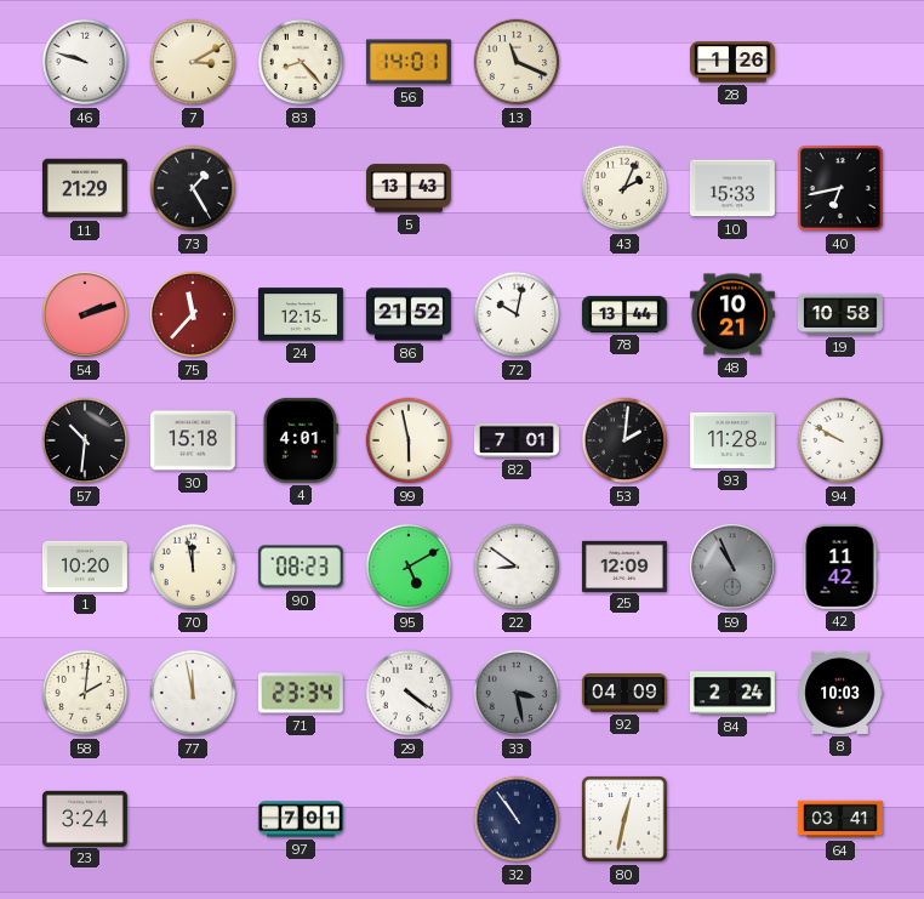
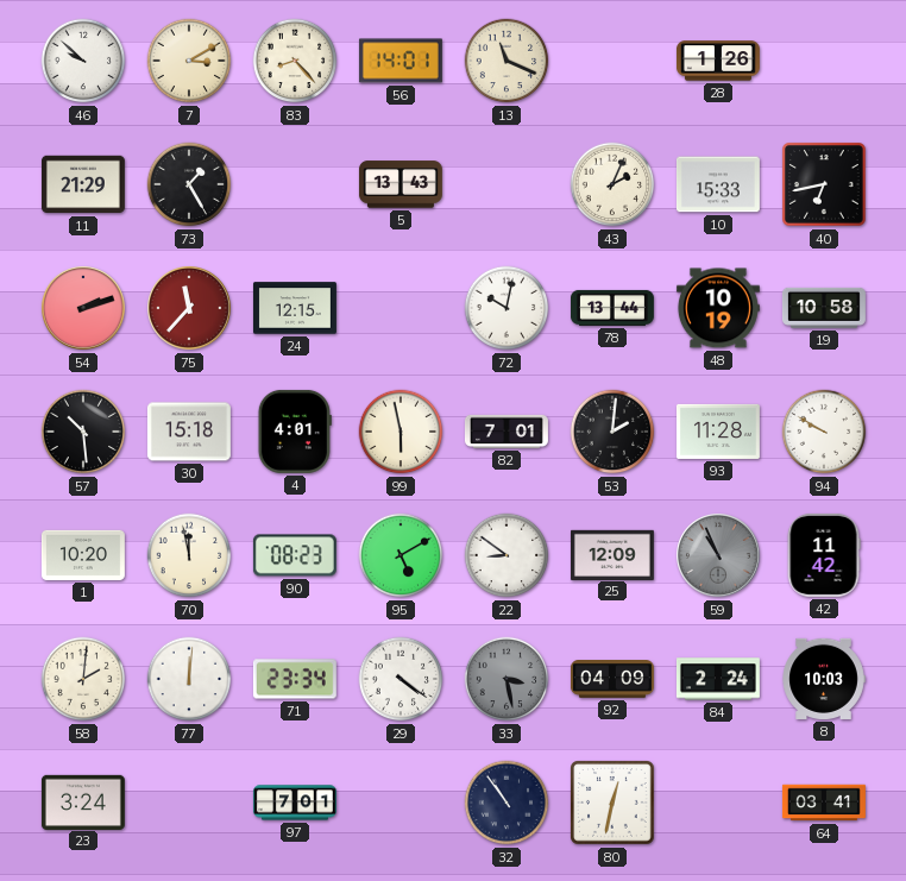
46: 9:48 -> 9:52 (83, 61)
86: 21:52 -> none (409, 314)
48: 10:21 -> 10:19 (718, 308)
57: 10:31 -> 10:29 (83, 432)
77: 11:58 -> 12:01 (189, 679)
